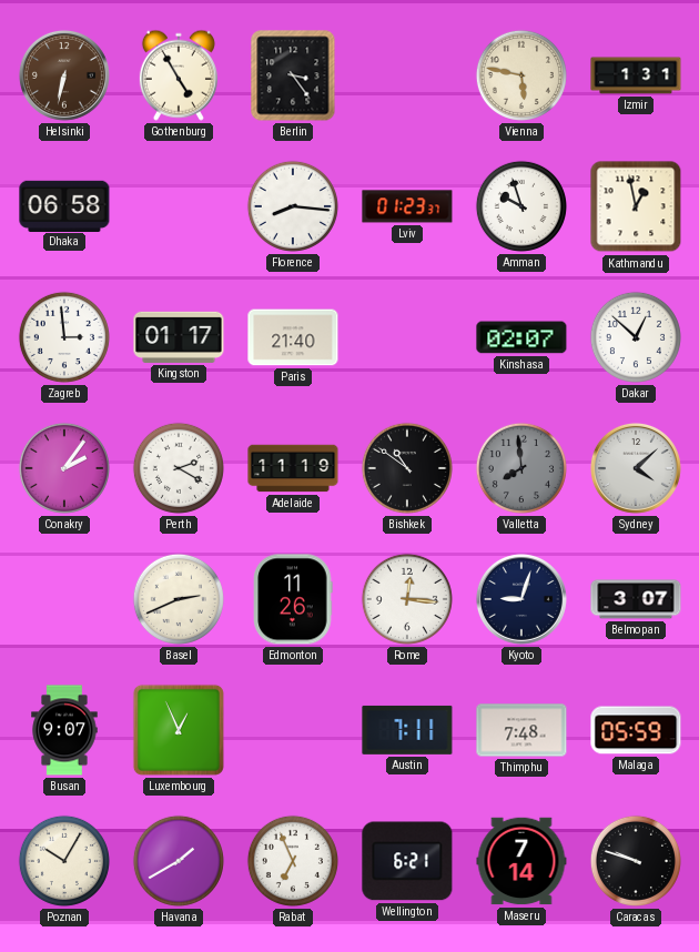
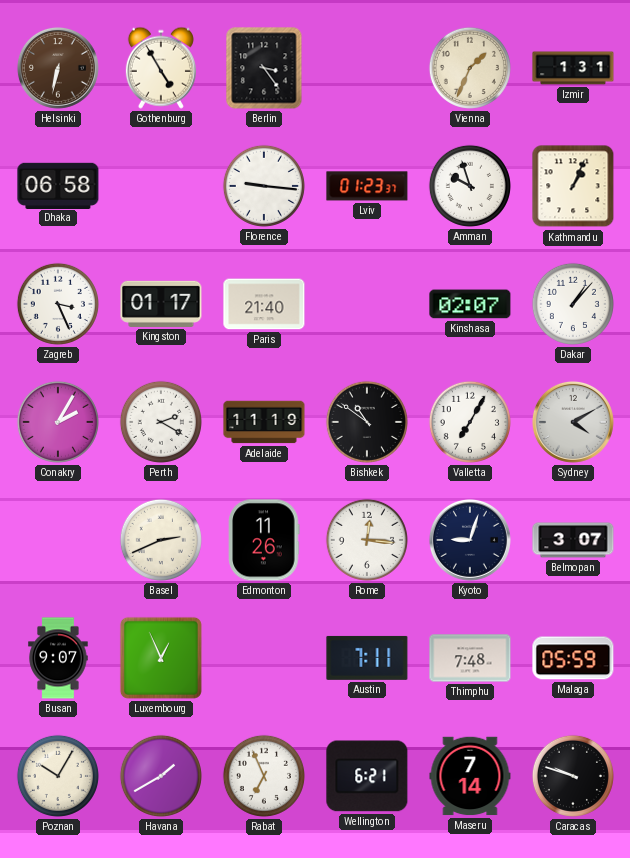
Vienna: 5:47 -> 1:34 (470, 68)
Florence: 8:16 -> 9:16 (264, 186)
Kathmandu: 12:58 -> 1:04 (573, 186)
Zagreb: 2:59 -> 3:26 (58, 304)
Dakar: 12:52 -> 1:07 (573, 304)
Conakry: 2:06 -> 2:05 (58, 422)
Valletta: 7:59 -> 7:05 (470, 422)
Valletta dial: grey -> white (470, 422)
Sydney: 4:08 -> 4:10 (573, 422)
